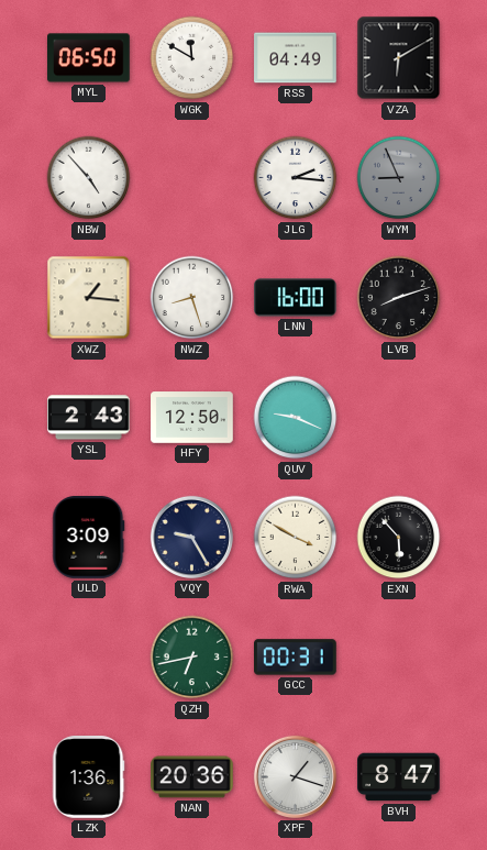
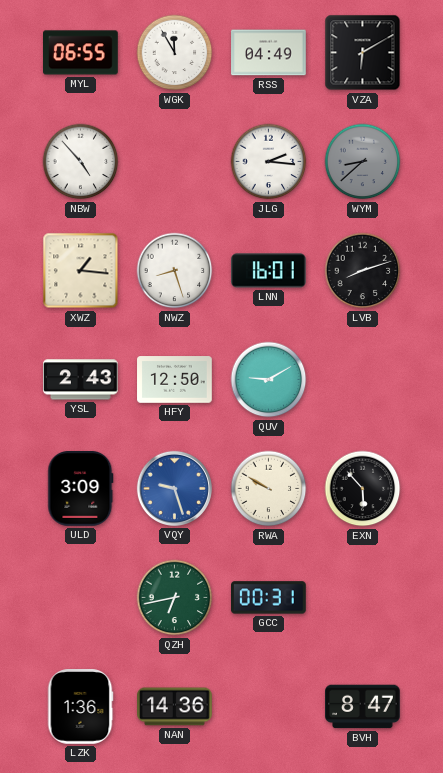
MYL: 06:50 -> 06:55 (81, 53)
WGK: 11:50 -> 11:55 (175, 53)
WYM: 8:56 -> 8:38 (363, 162)
LNN: 16:00 -> 16:01 (269, 271)
QUV: 9:19 -> 9:10 (269, 380)
VQY: 9:25 -> 9:27 (174, 488)
VQY dial: navy -> blue (174, 488)
RWA: 3:50 -> 9:50 (269, 489)
NAN: 20:36 -> 14:36 (175, 707)
XPF: 1:18 -> none (295, 776)
